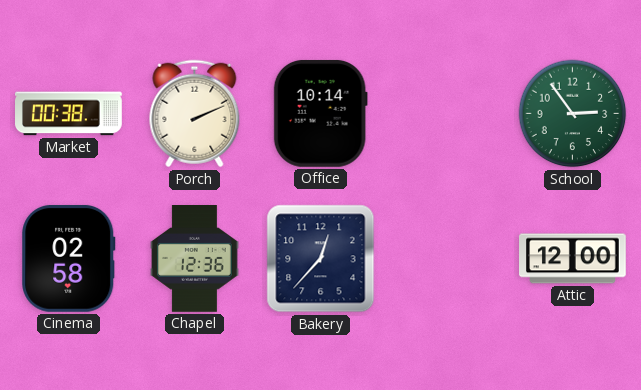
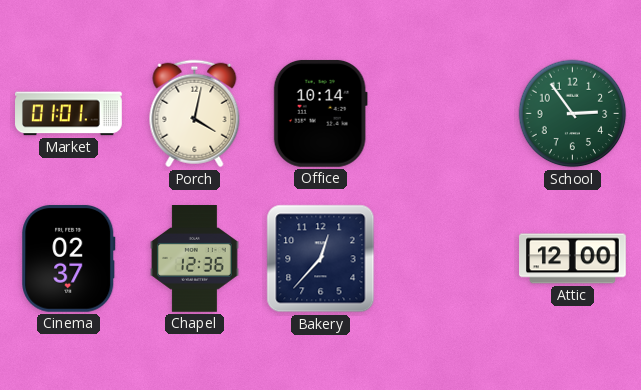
Market: 00:38 -> 01:01 (69, 114)
Porch: 2:11 -> 4:02 (195, 114)
Cinema: 02:58 -> 02:37 (69, 258)
